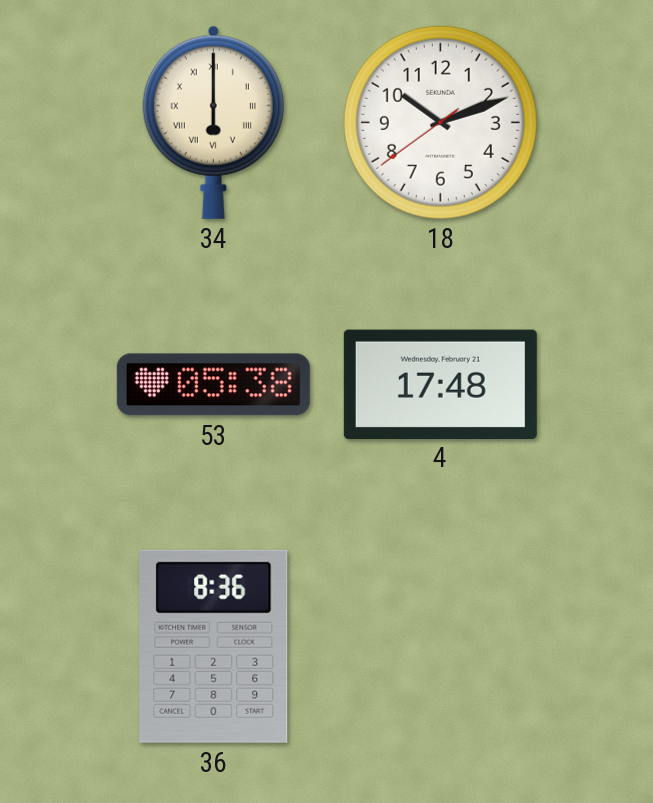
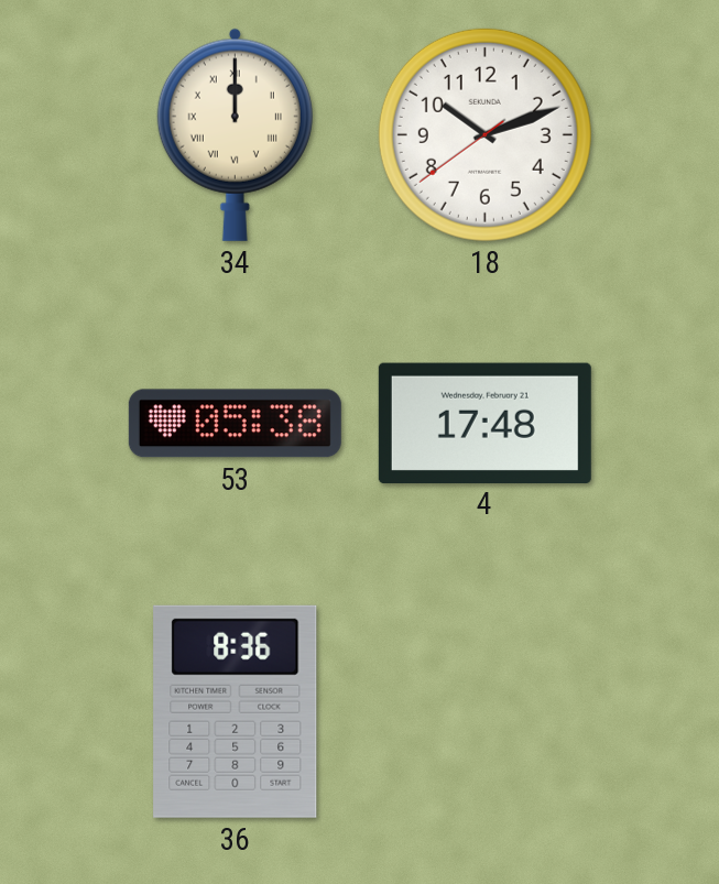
34: 6:00 -> 12:00 (235, 134)
